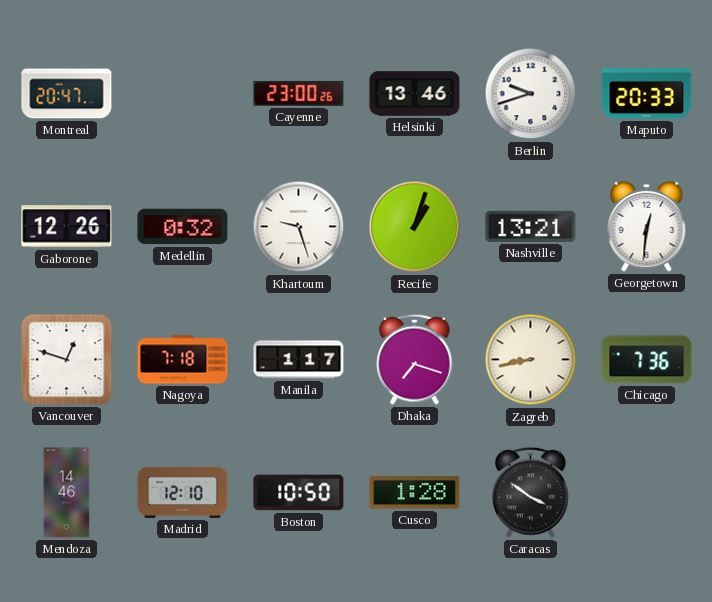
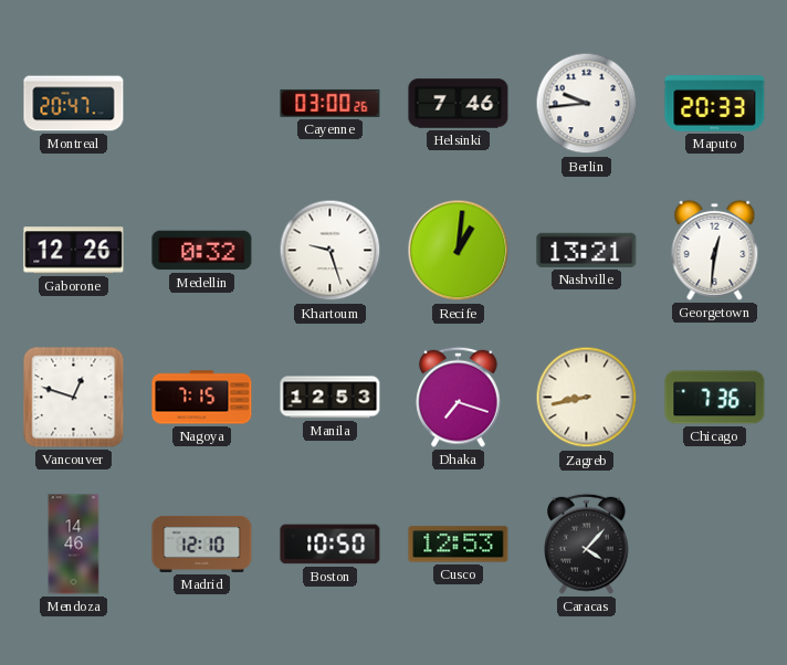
Cayenne: 23:00 -> 03:00 (330, 103)
Helsinki: 13:46 -> 7:46 (459, 104)
Berlin: 9:42 -> 9:44 (587, 104)
Recife: 1:03 -> 1:01 (459, 251)
Nagoya: 7:18 -> 7:15 (202, 398)
Manila: 1:17 -> 12:53 (330, 398)
Cusco: 1:28 -> 12:53 (459, 545)
Caracas: 3:51 -> 4:07 (587, 543)
